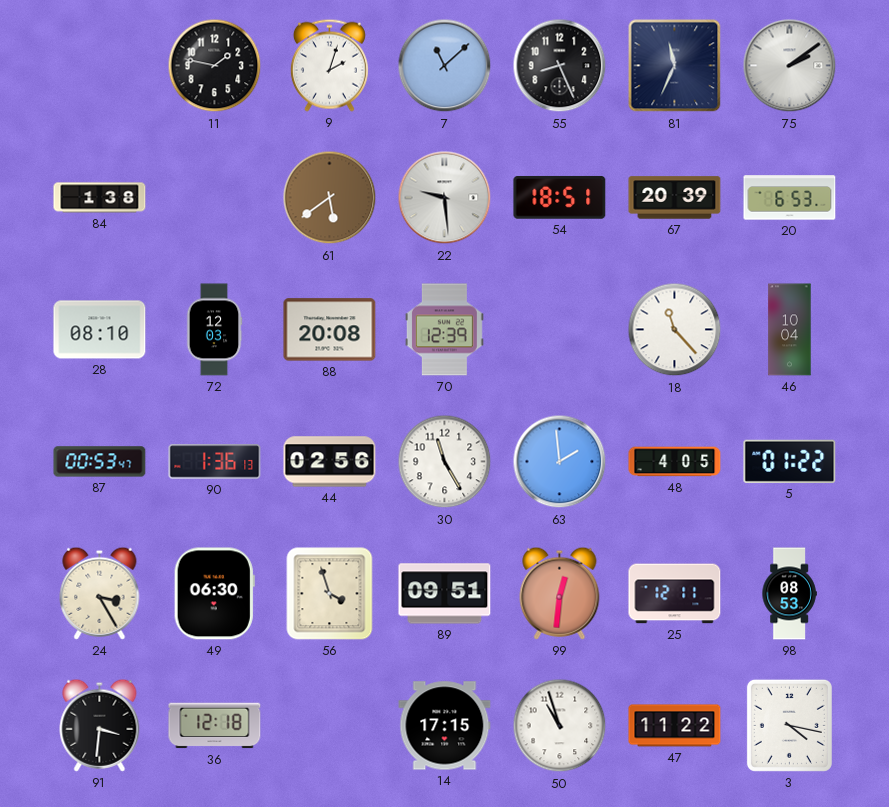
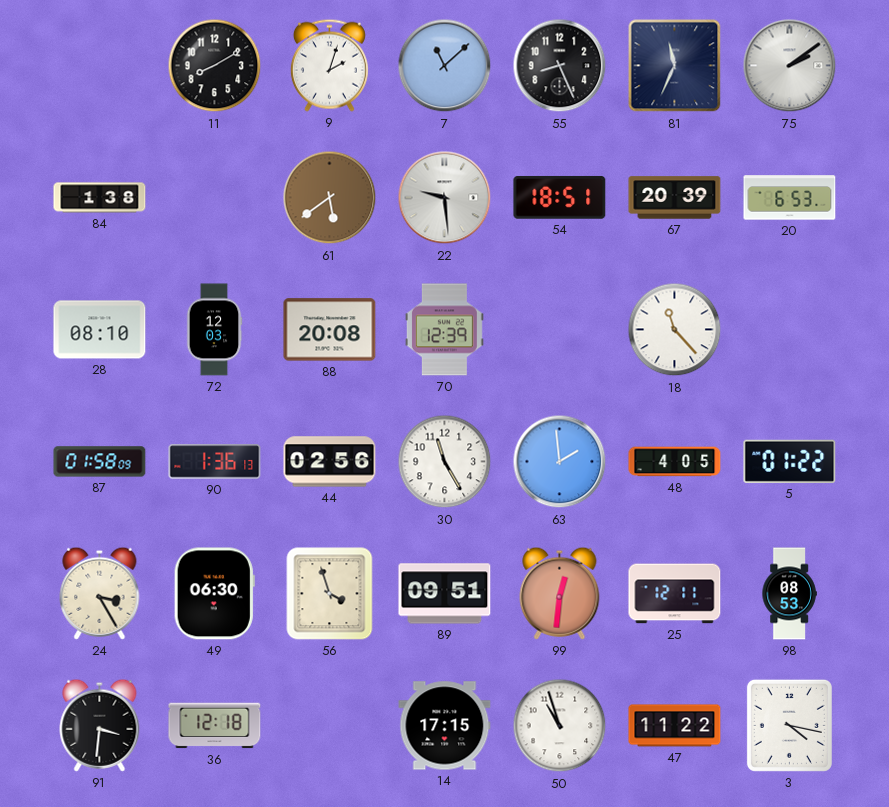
11: 1:47 -> 8:10 (215, 66)
46: 10:04 -> none (790, 330)
87: 00:53 -> 01:58 (100, 462)
